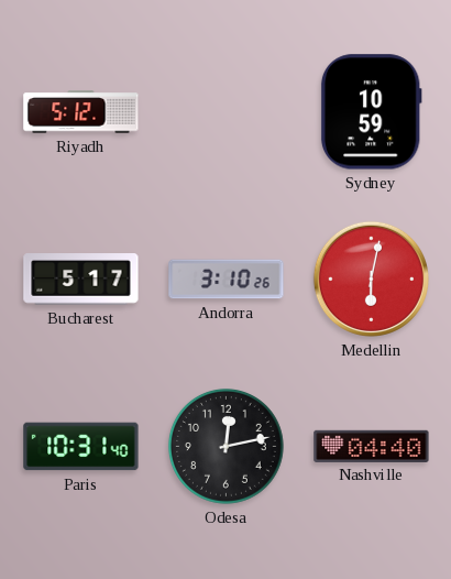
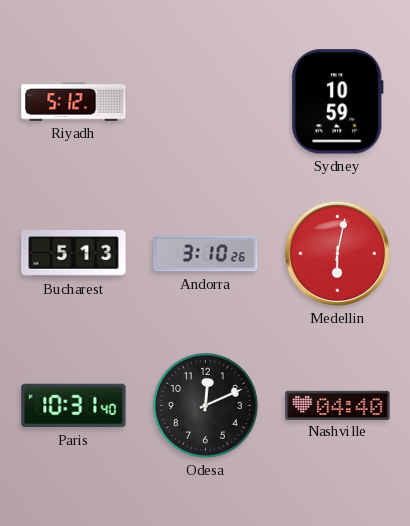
Bucharest: 5:17 -> 5:13 (74, 254)
Odesa: 12:13 -> 12:11 (205, 405)
